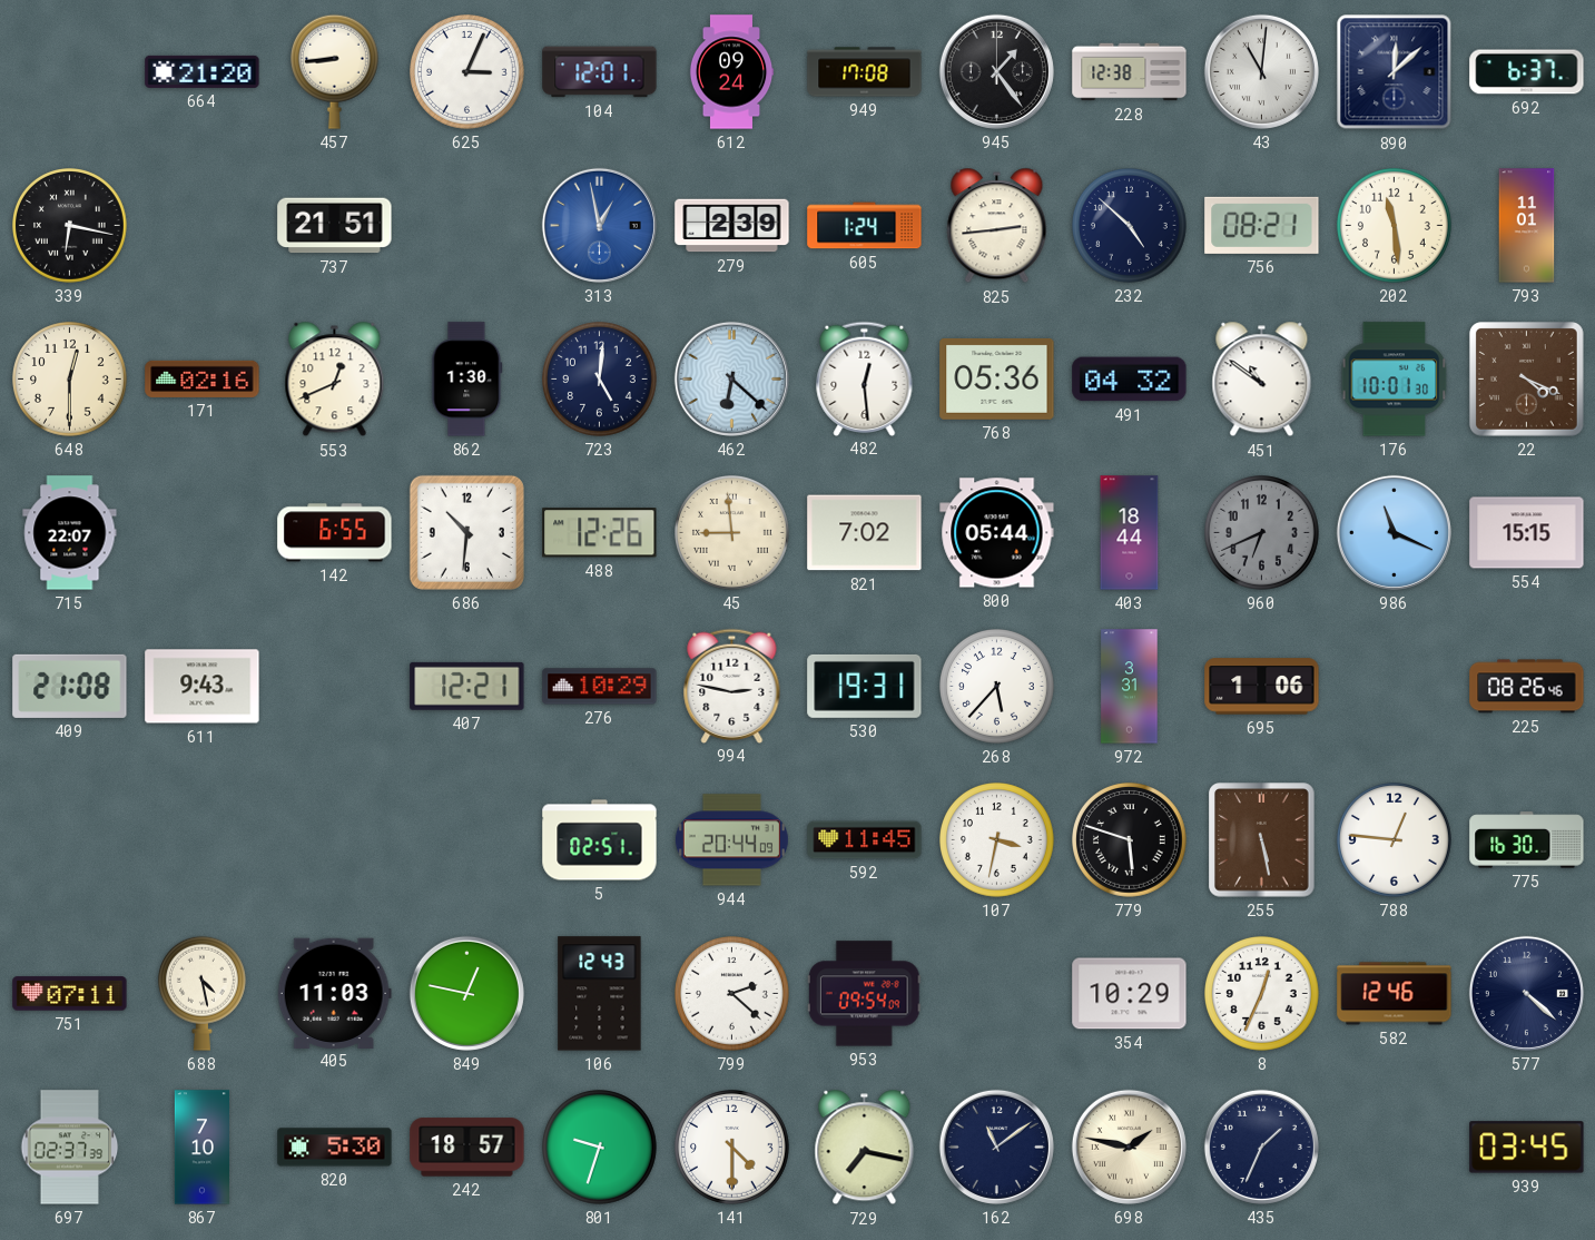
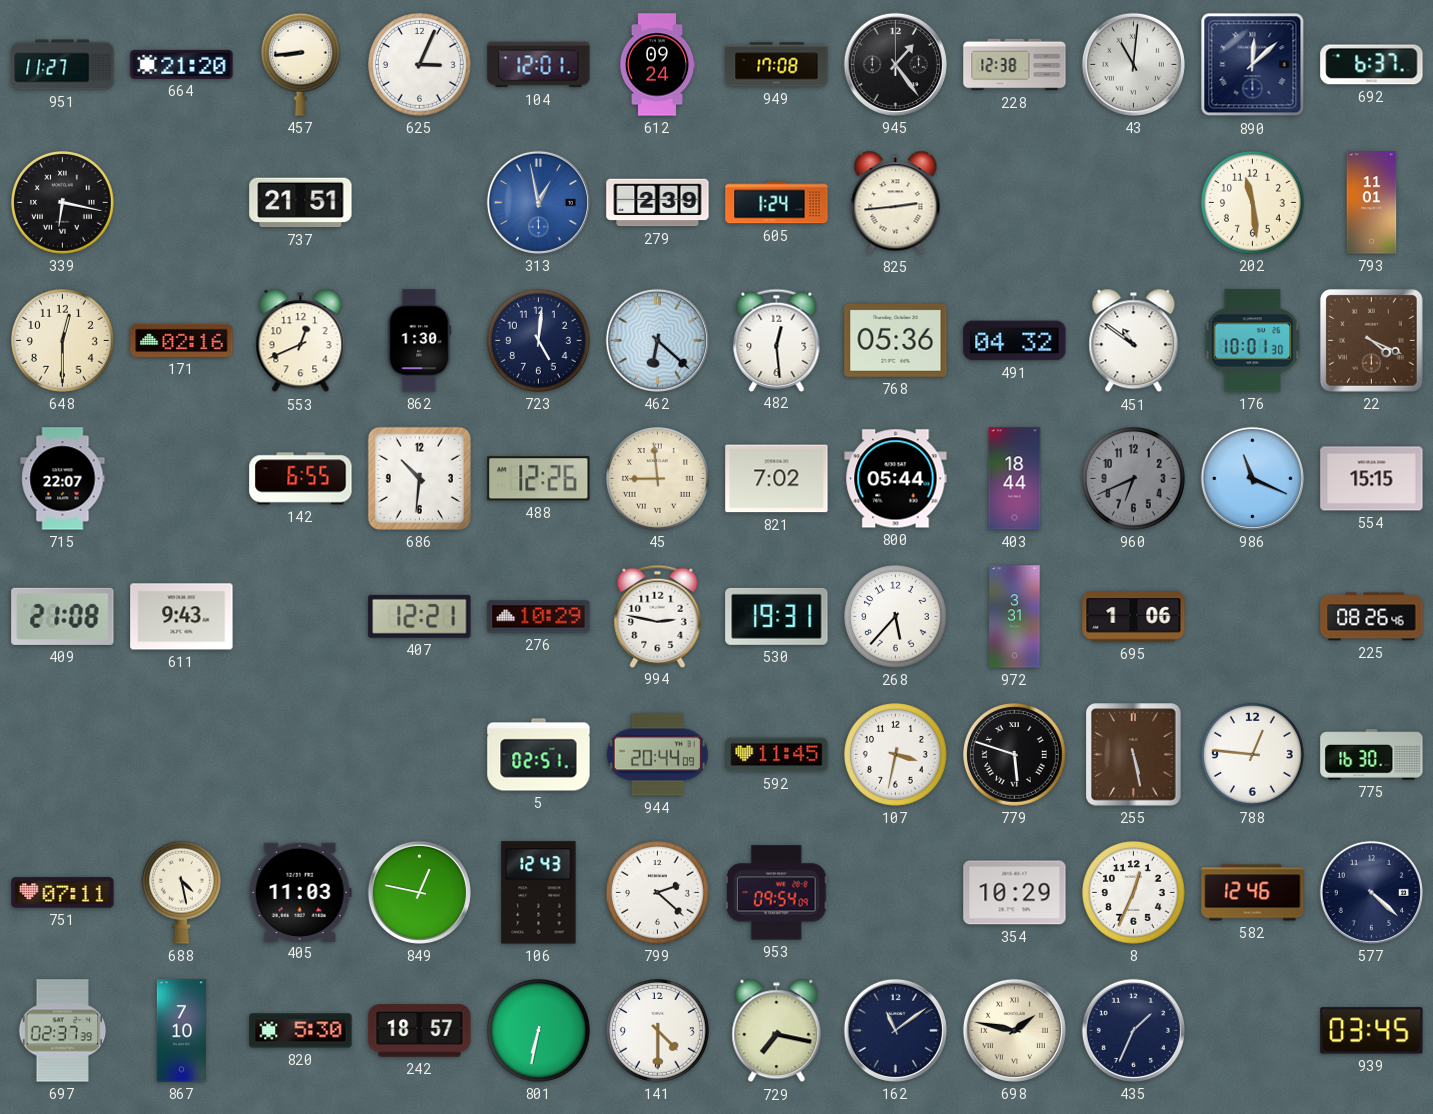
951: none -> 11:27 (63, 65)
232: 4:52 -> none (1130, 226)
756: 08:21 -> none (1262, 225)
801: 9:33 -> 6:32 (539, 1031)
